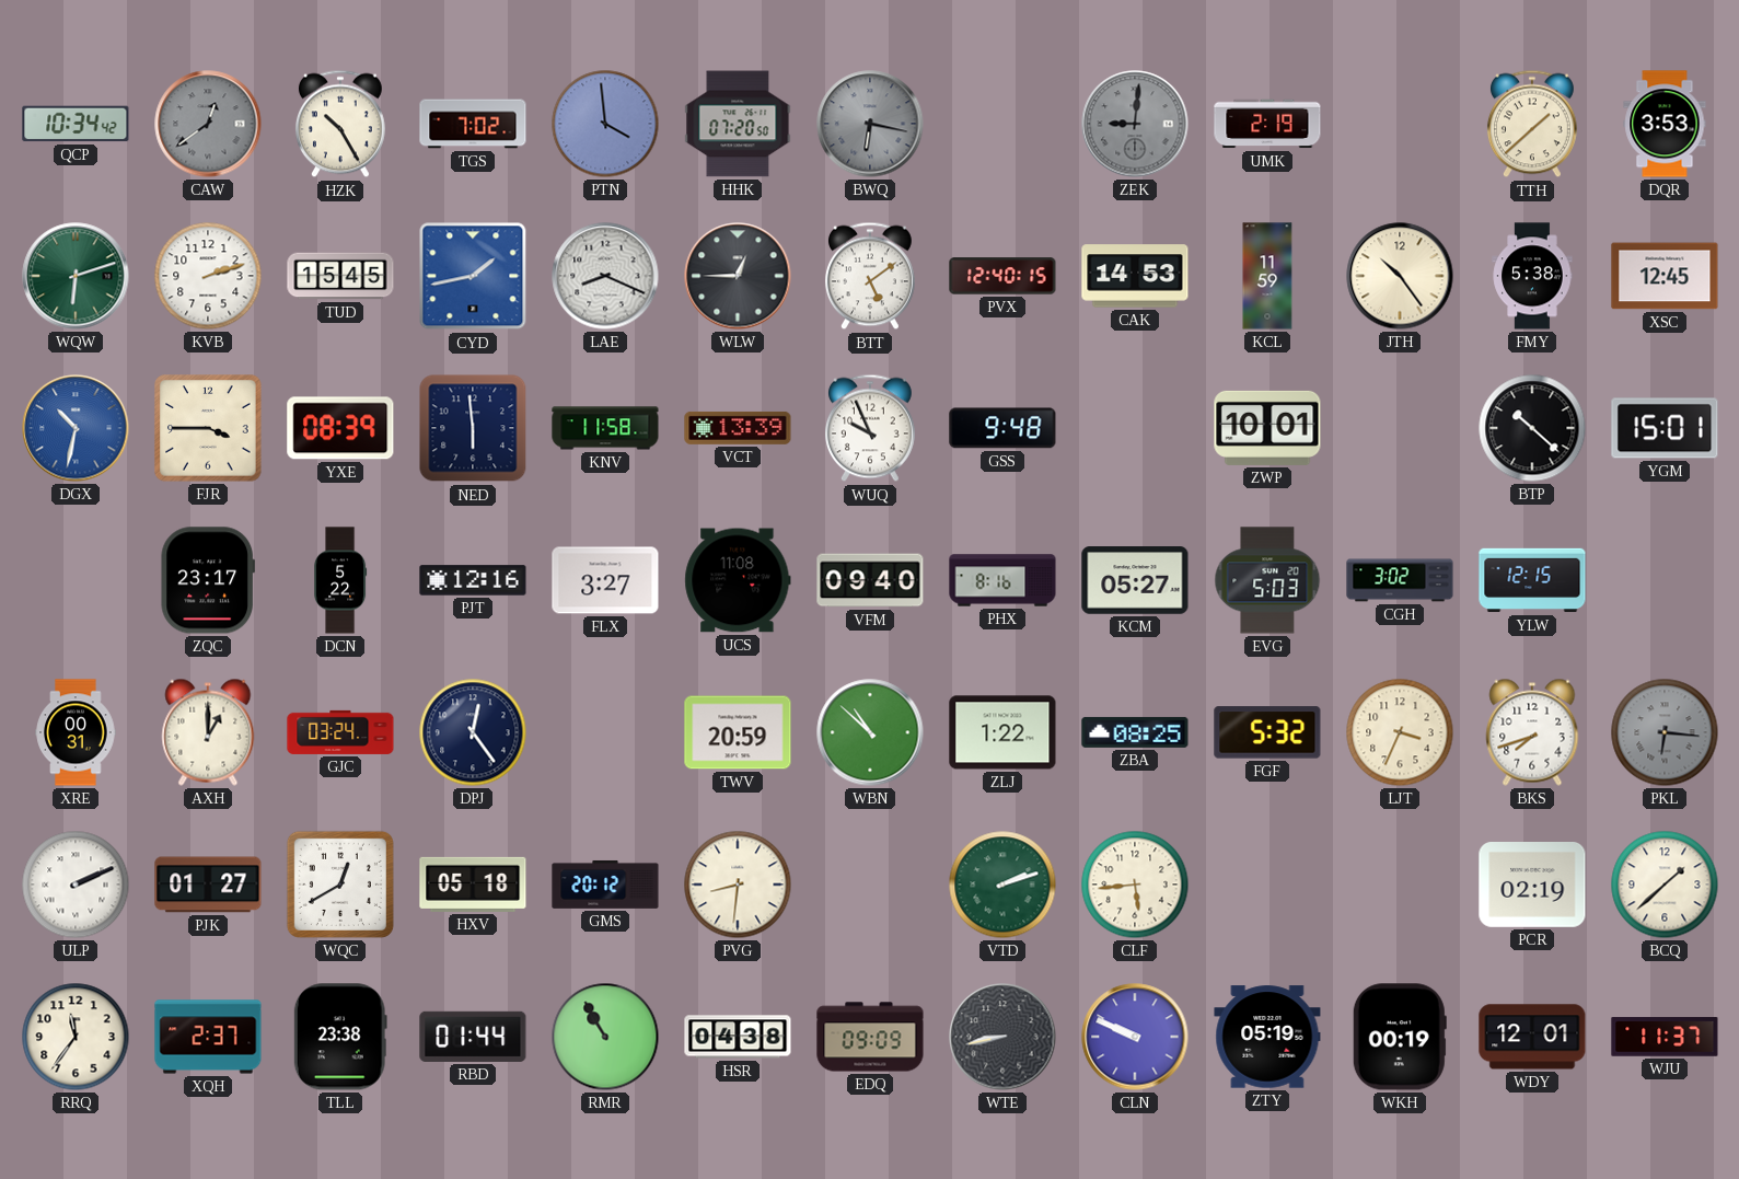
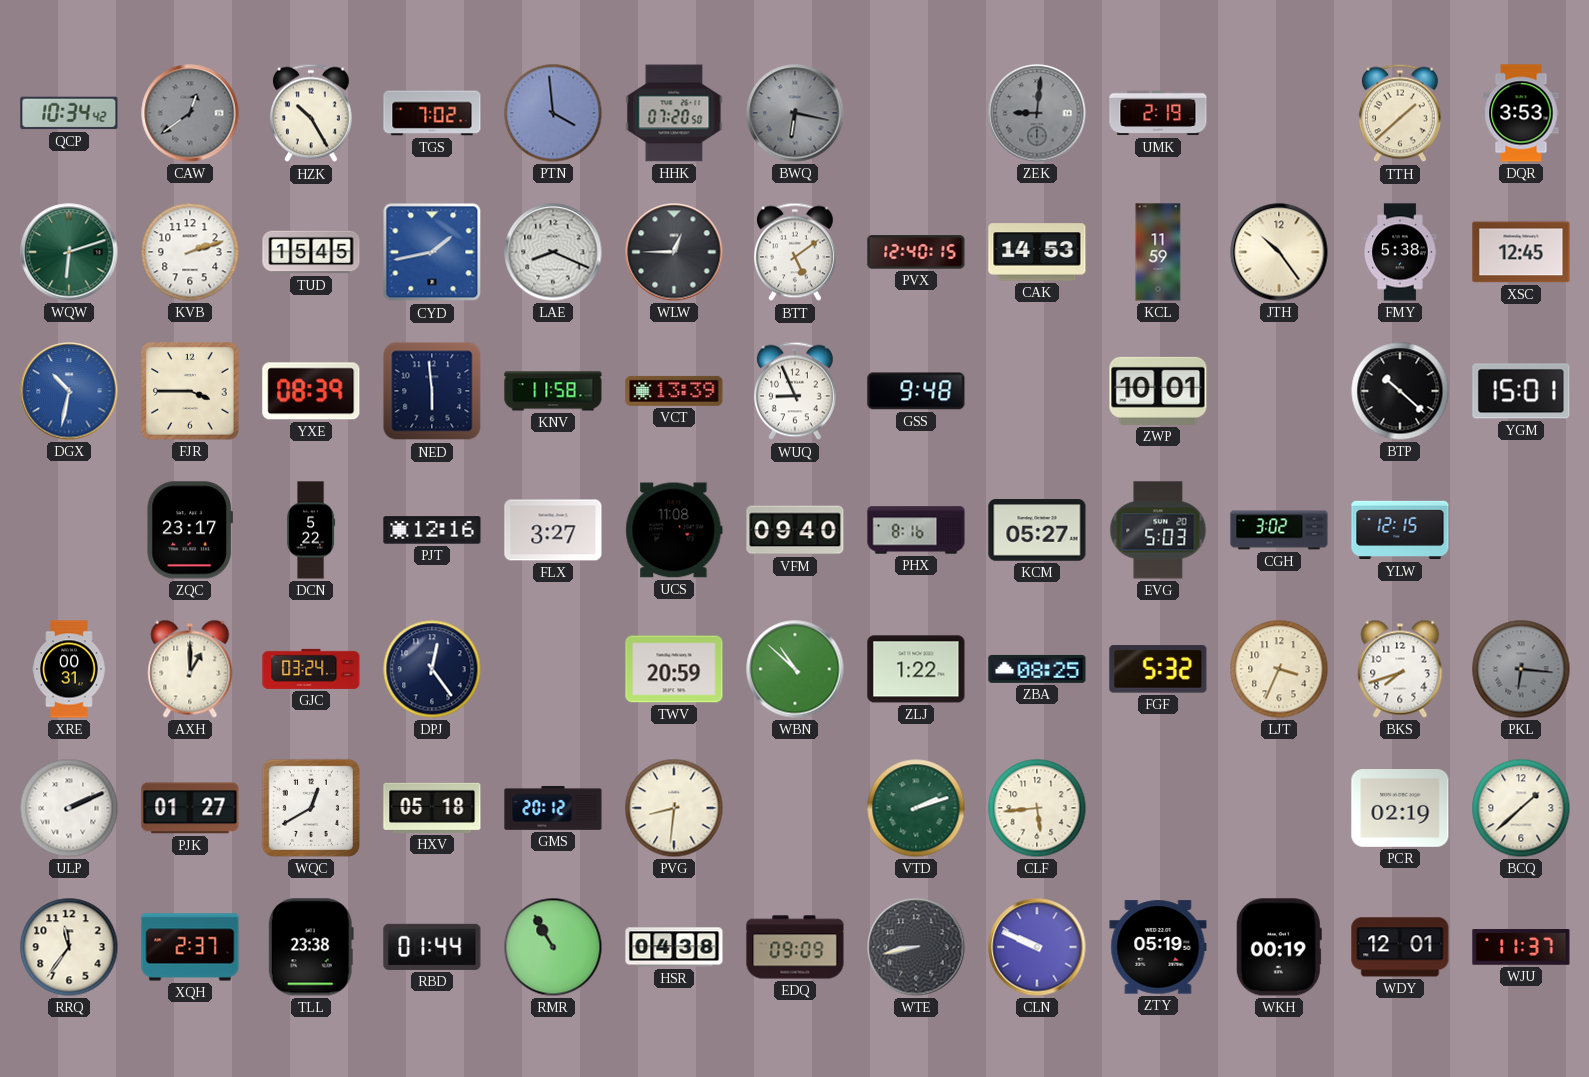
WUQ: 9:56 -> 8:56 (795, 391)
